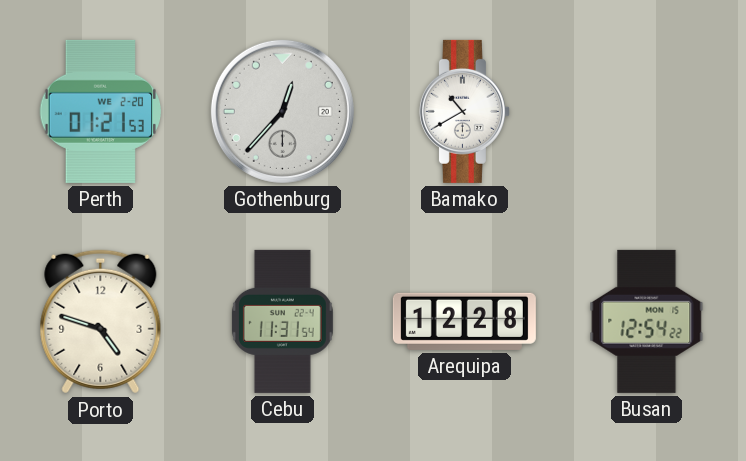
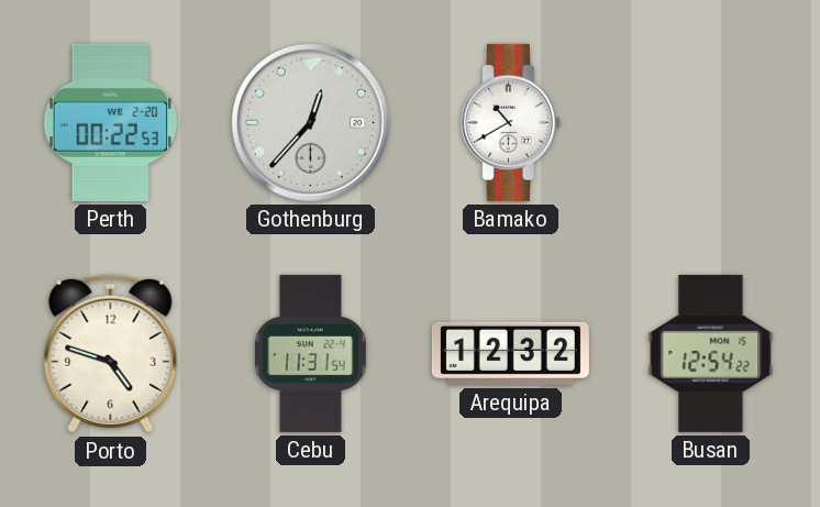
Perth: 01:21 -> 00:22 (110, 122)
Arequipa: 12:28 -> 12:32 (510, 353)
